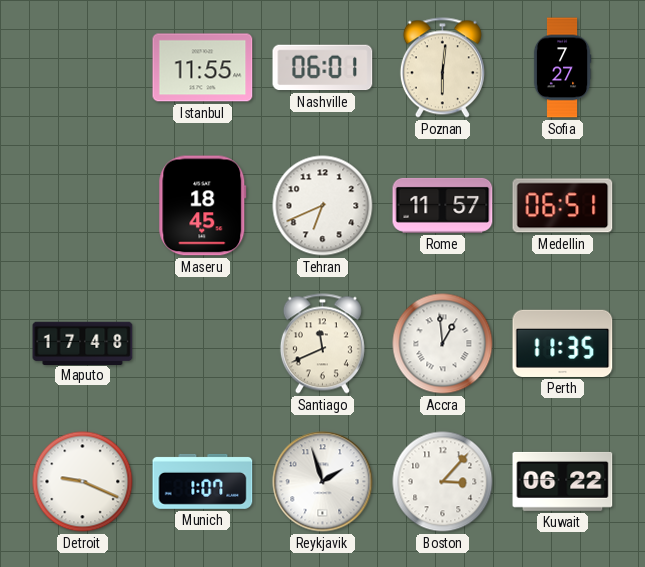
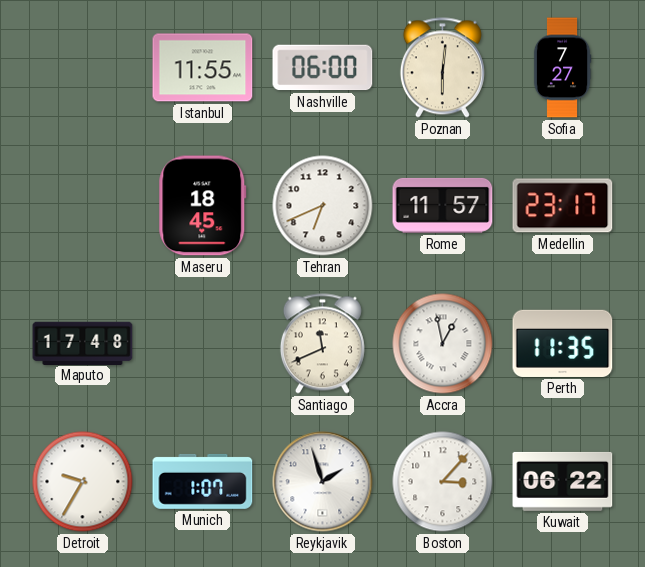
Nashville: 06:01 -> 06:00 (323, 68)
Medellin: 06:51 -> 23:17 (563, 206)
Accra: 12:59 -> 12:58 (443, 344)
Detroit: 9:19 -> 9:35 (83, 482)
